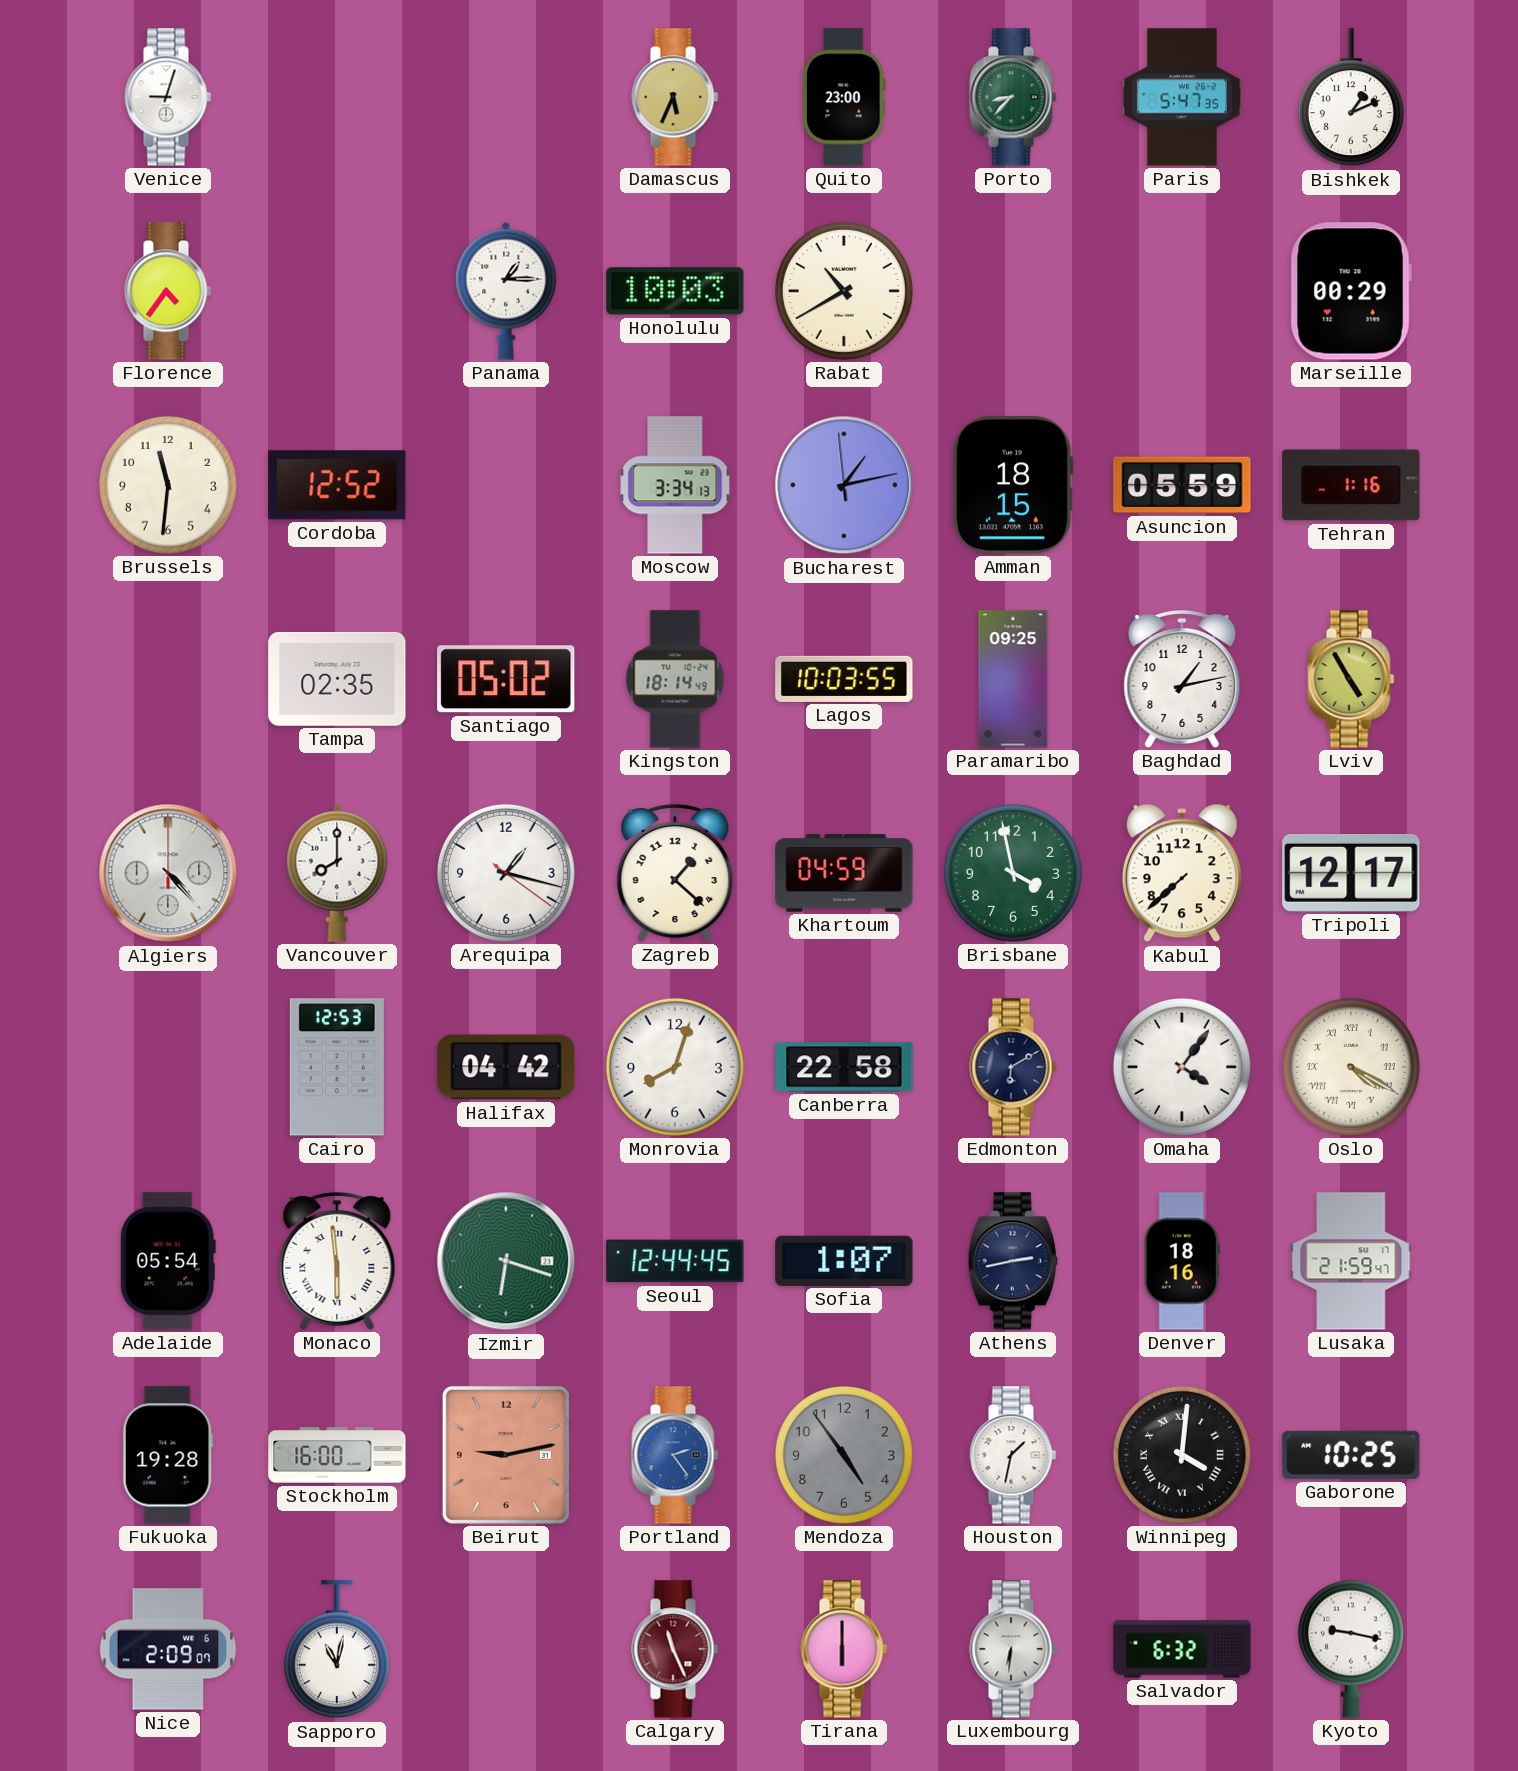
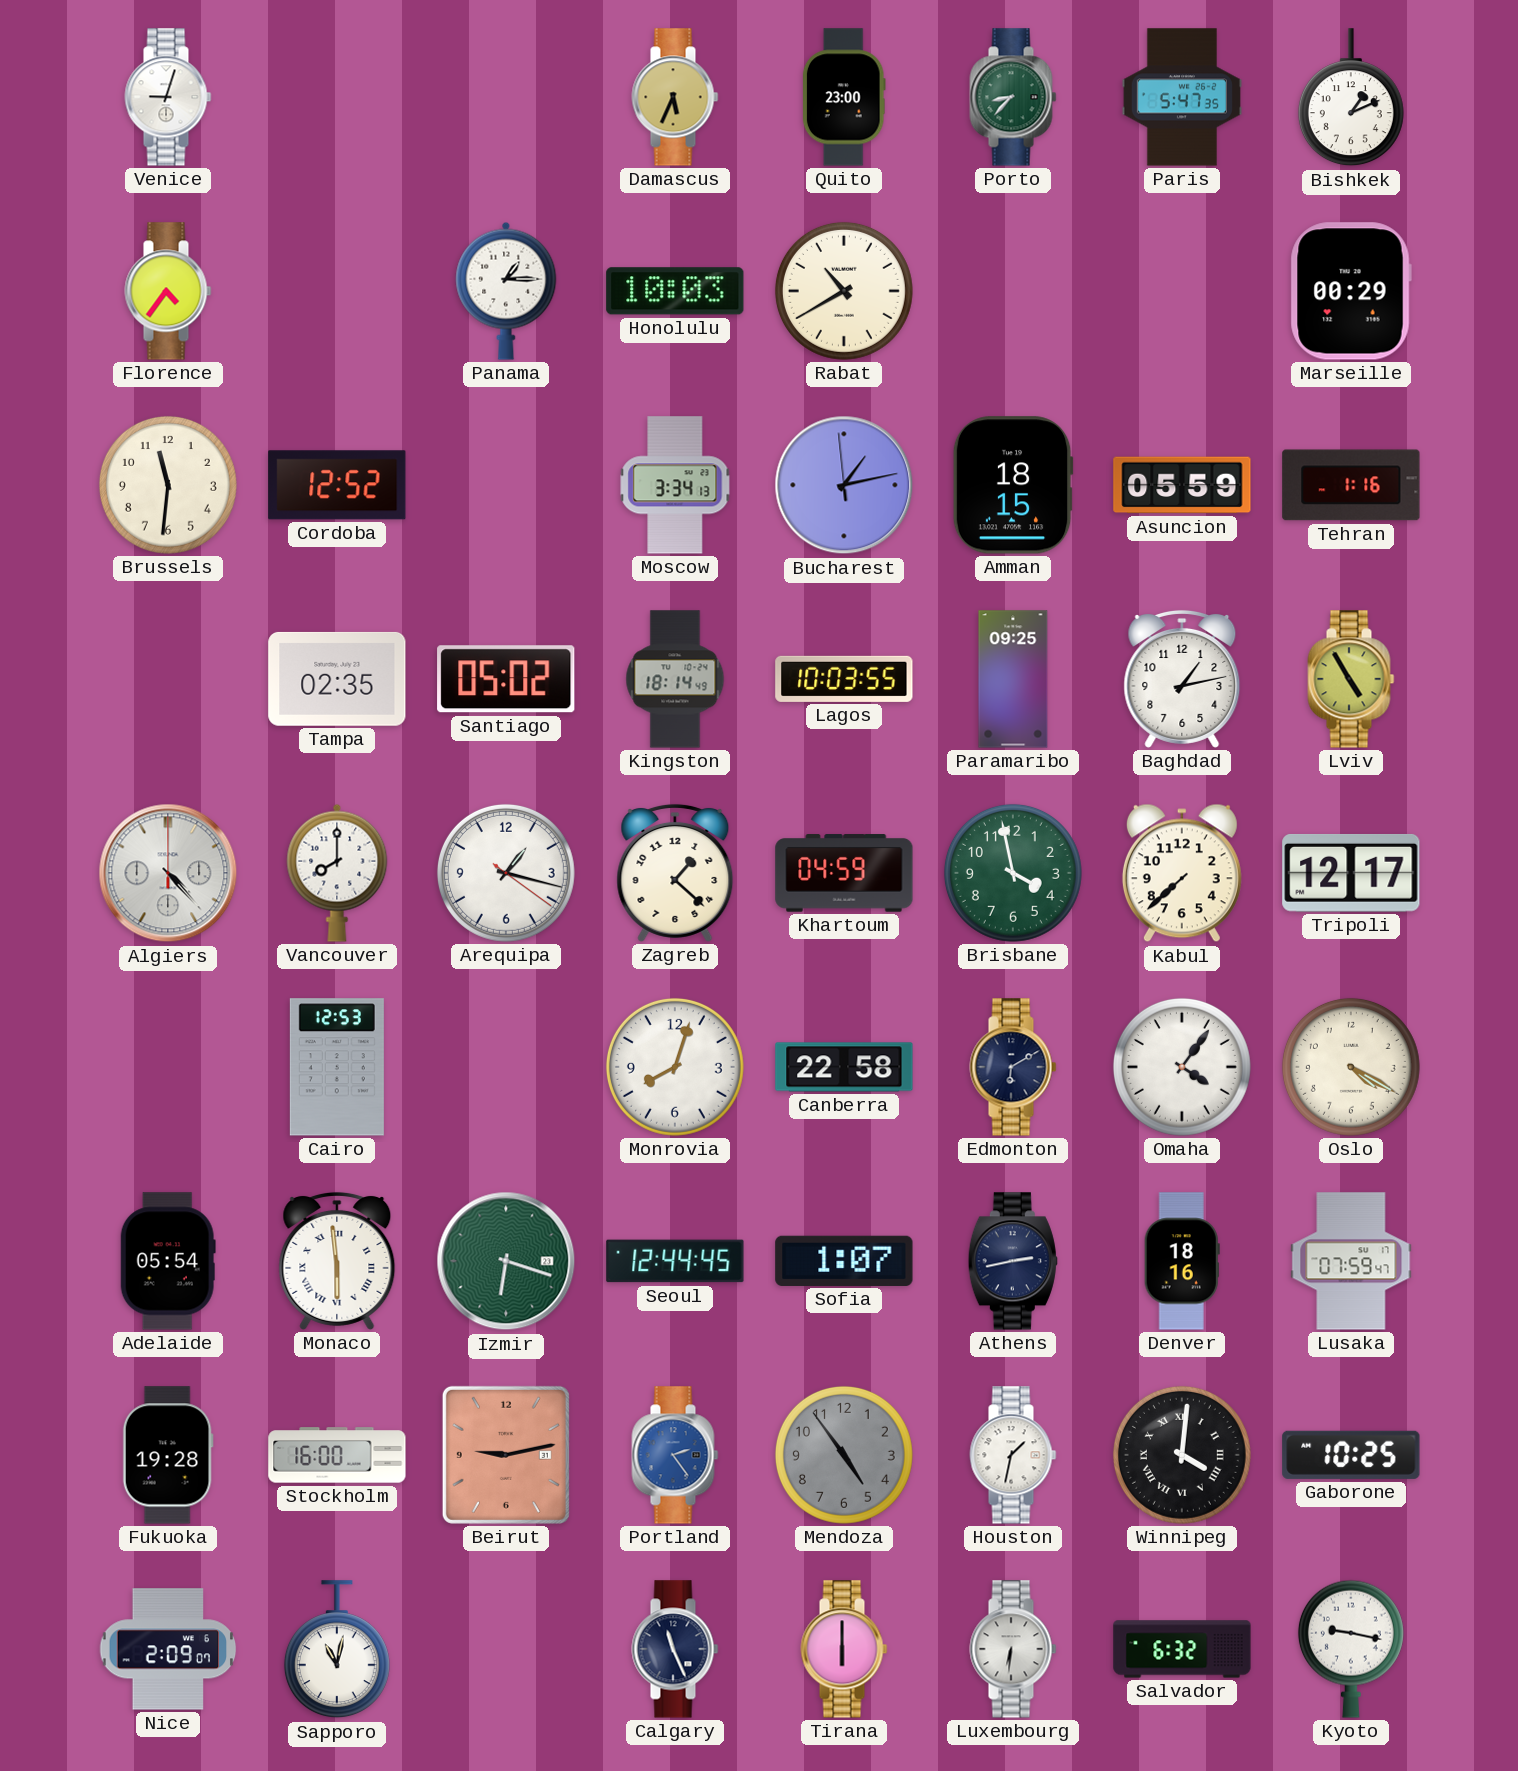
Halifax: 04:42 -> none (506, 1067)
Oslo numerals: Roman -> Arabic (1351, 1067)
Lusaka: 21:59 -> 07:59 (1351, 1261)
Calgary dial: burgundy -> navy (675, 1649)
